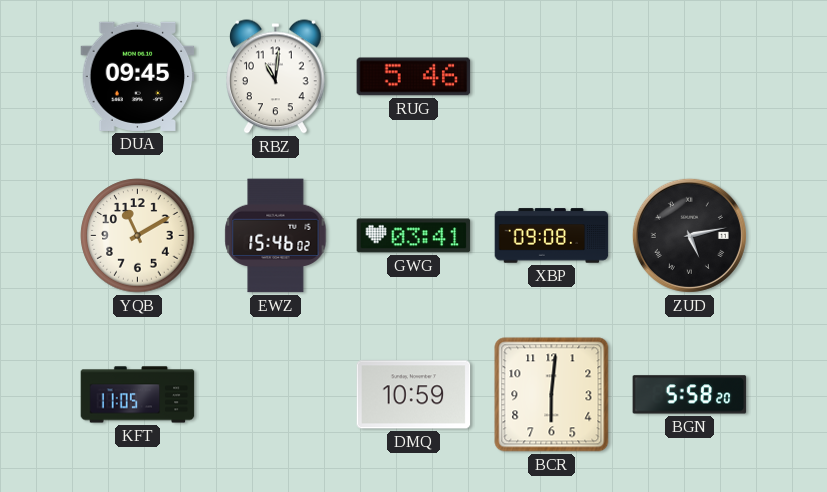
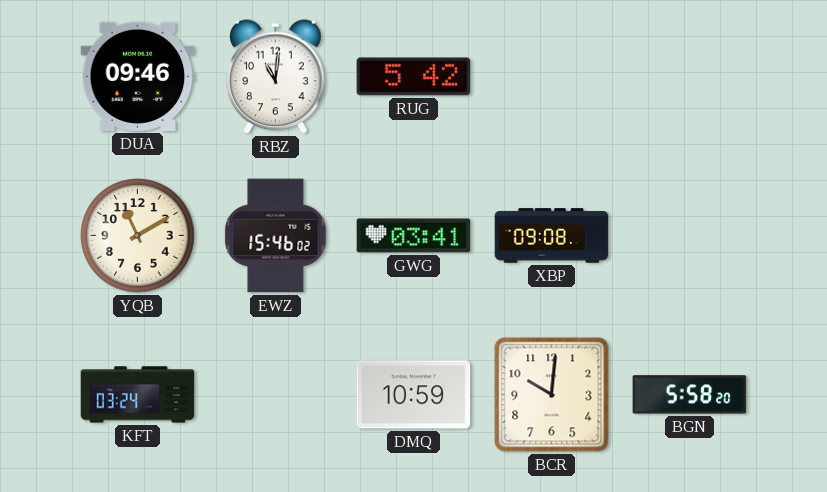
DUA: 09:45 -> 09:46 (138, 76)
RUG: 5:46 -> 5:42 (414, 77)
ZUD: 5:13 -> none (689, 235)
KFT: 11:05 -> 03:24 (138, 395)
BCR: 6:01 -> 10:01 (552, 395)
